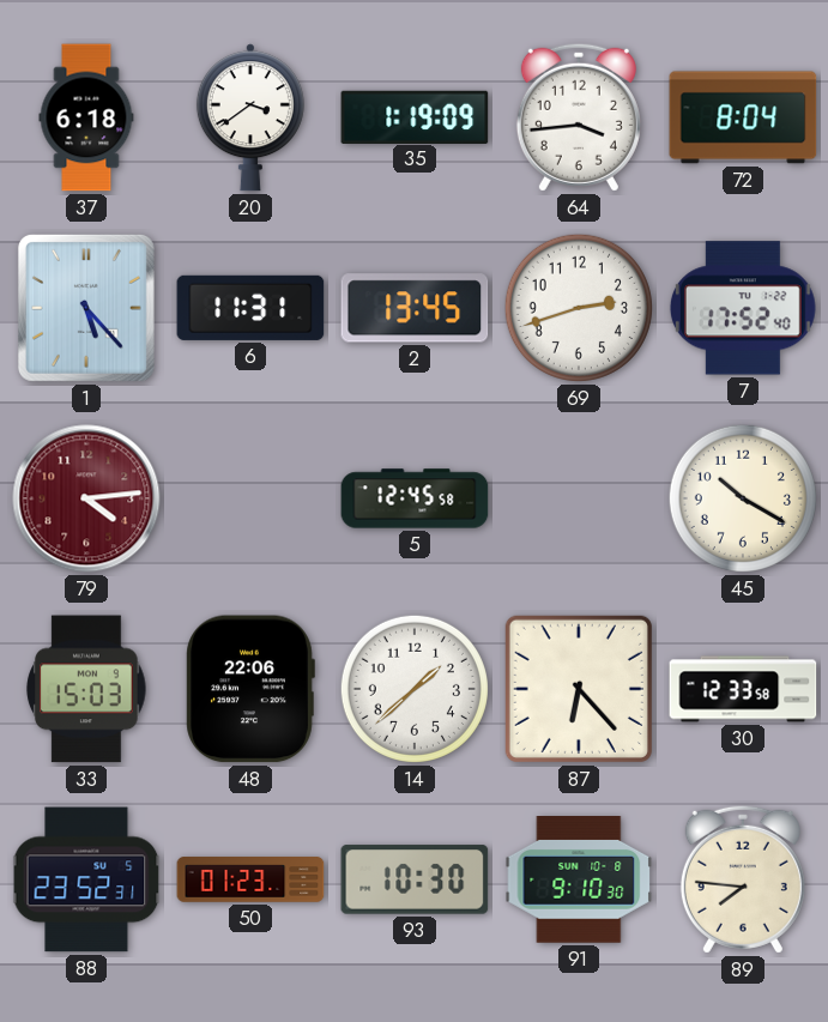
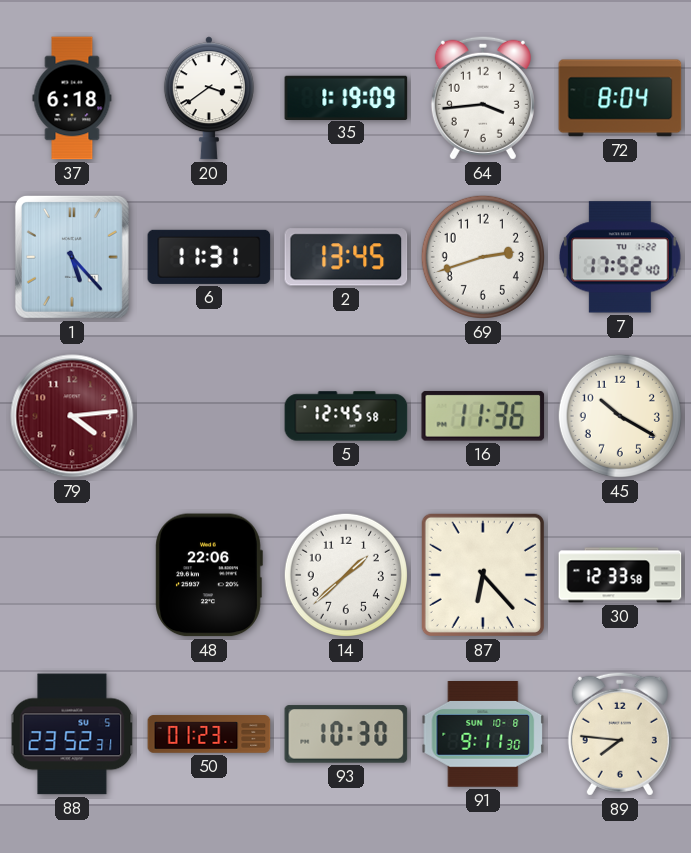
16: none -> 11:36 (483, 416)
33: 15:03 -> none (86, 689)
91: 9:10 -> 9:11 (483, 734)
